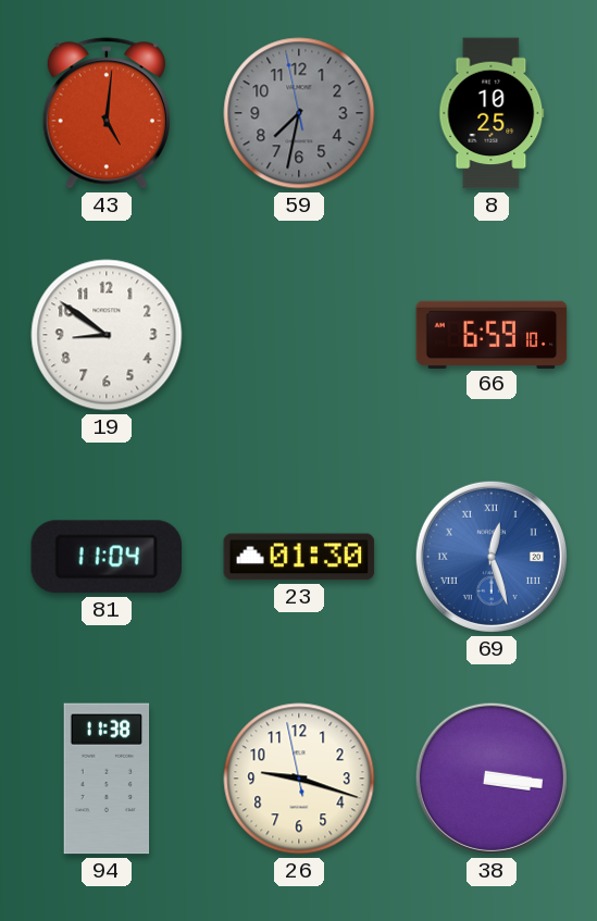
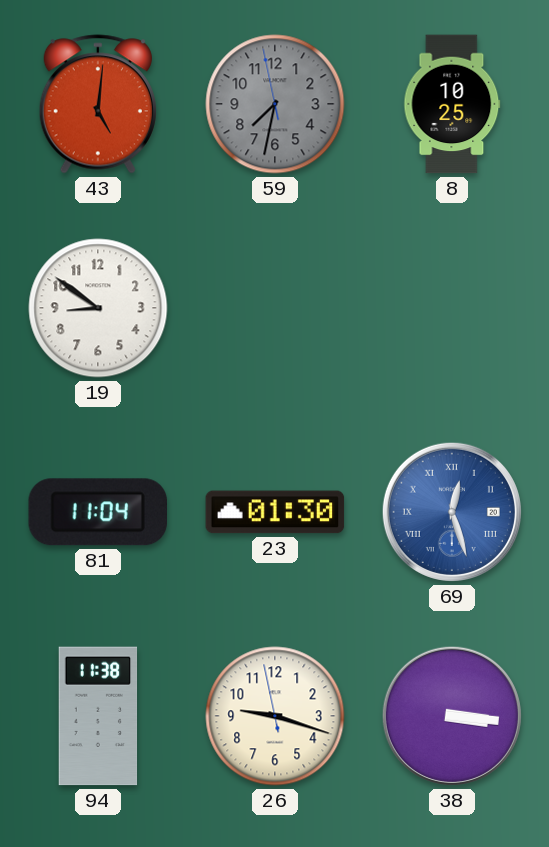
66: 6:59 -> none (492, 334)
